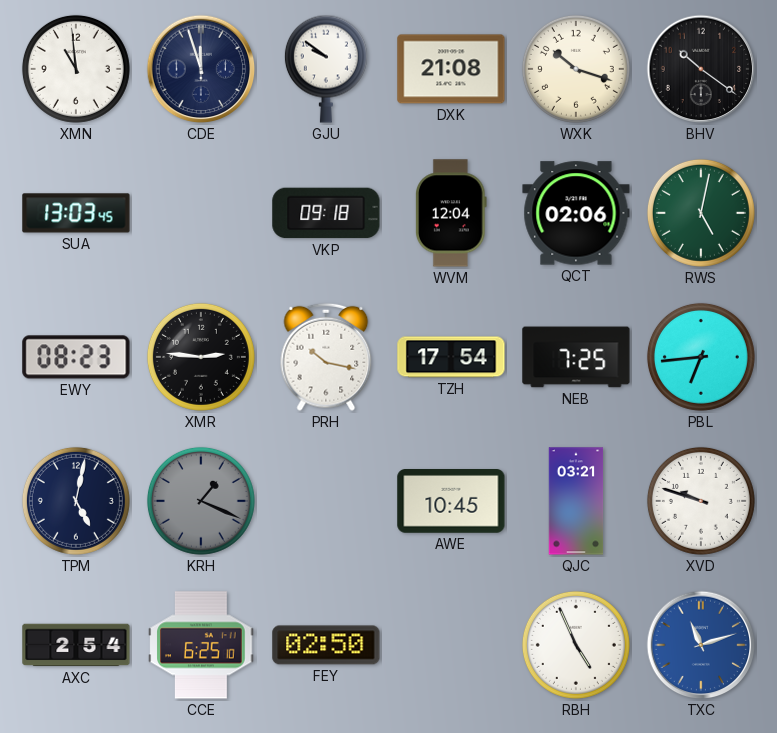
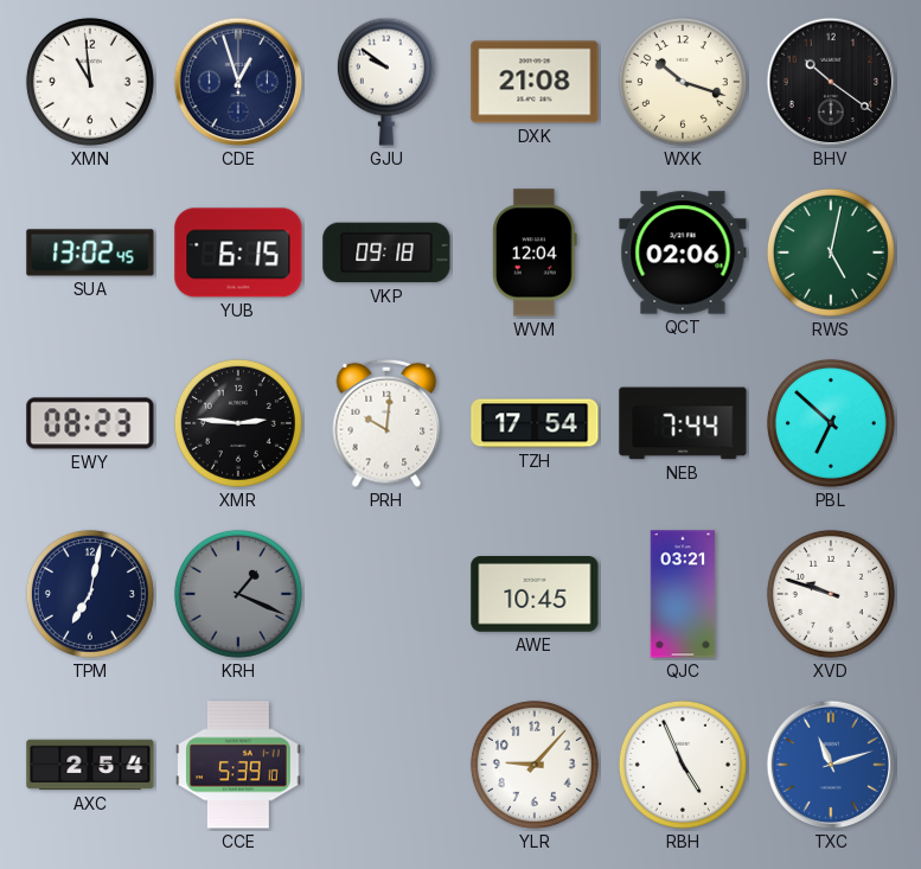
CDE: 11:57 -> 12:57 (238, 82)
SUA: 13:03 -> 13:02 (90, 253)
YUB: none -> 6:15 (238, 253)
PRH: 10:17 -> 10:01 (386, 423)
NEB: 7:25 -> 7:44 (683, 423)
PBL: 6:44 -> 6:52 (831, 423)
TPM: 5:02 -> 7:02 (90, 594)
CCE: 6:25 -> 5:39 (238, 765)
FEY: 02:50 -> none (326, 645)
YLR: none -> 9:07 (535, 765)
